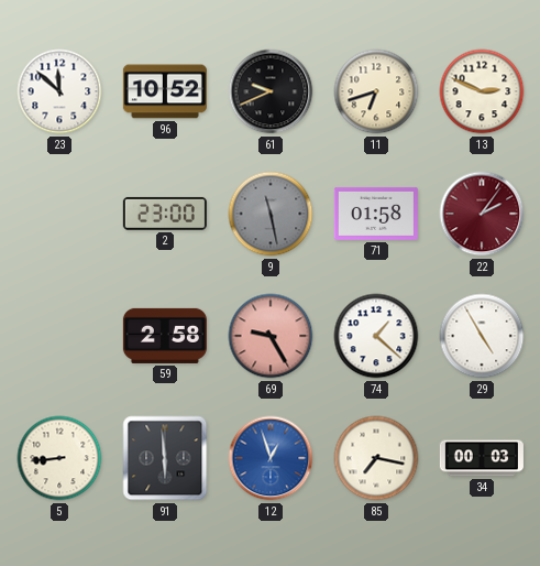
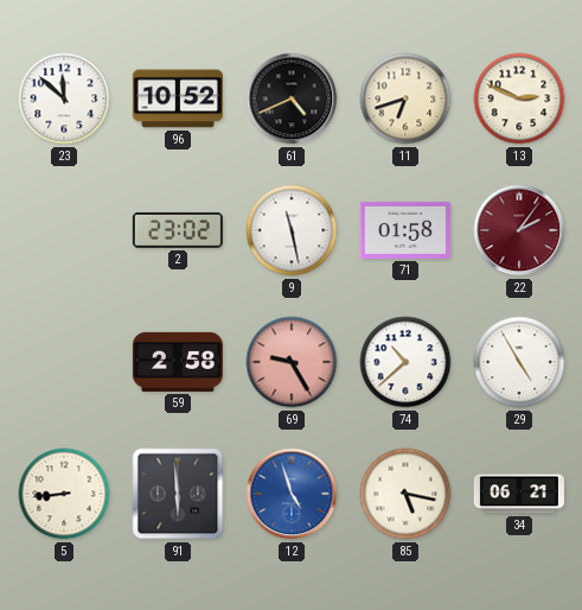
61: 9:41 -> 4:41 (292, 99)
2: 23:00 -> 23:02 (178, 230)
9 dial: grey -> white (292, 230)
74: 1:22 -> 10:38 (405, 362)
12: 12:57 -> 4:57 (292, 494)
85: 7:17 -> 5:17 (405, 494)
34: 00:03 -> 06:21 (519, 494)
